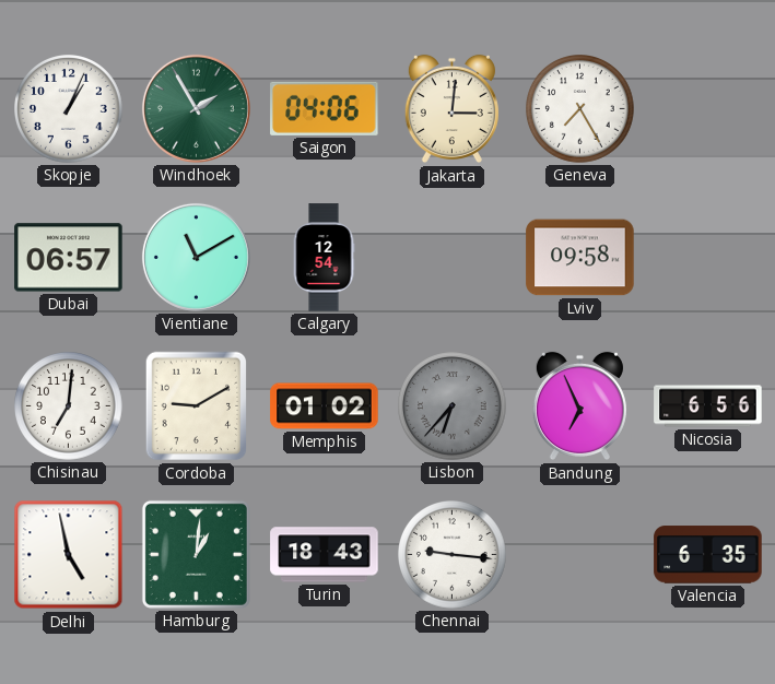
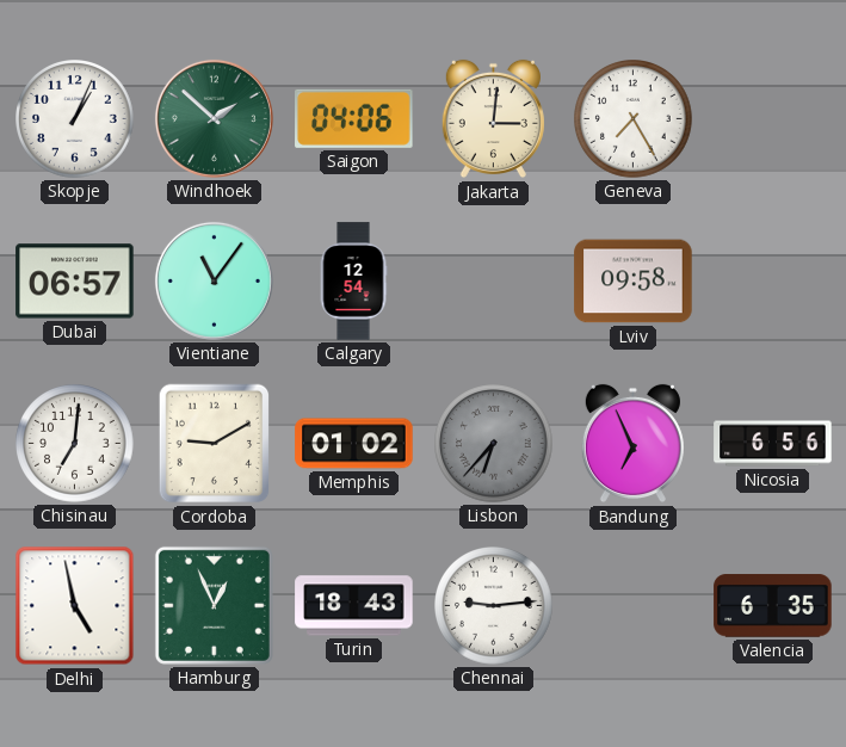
Windhoek: 1:55 -> 1:52 (214, 118)
Vientiane: 11:10 -> 11:06 (214, 280)
Hamburg: 1:01 -> 12:56 (214, 605)
Chennai: 9:16 -> 9:14 (494, 606)
